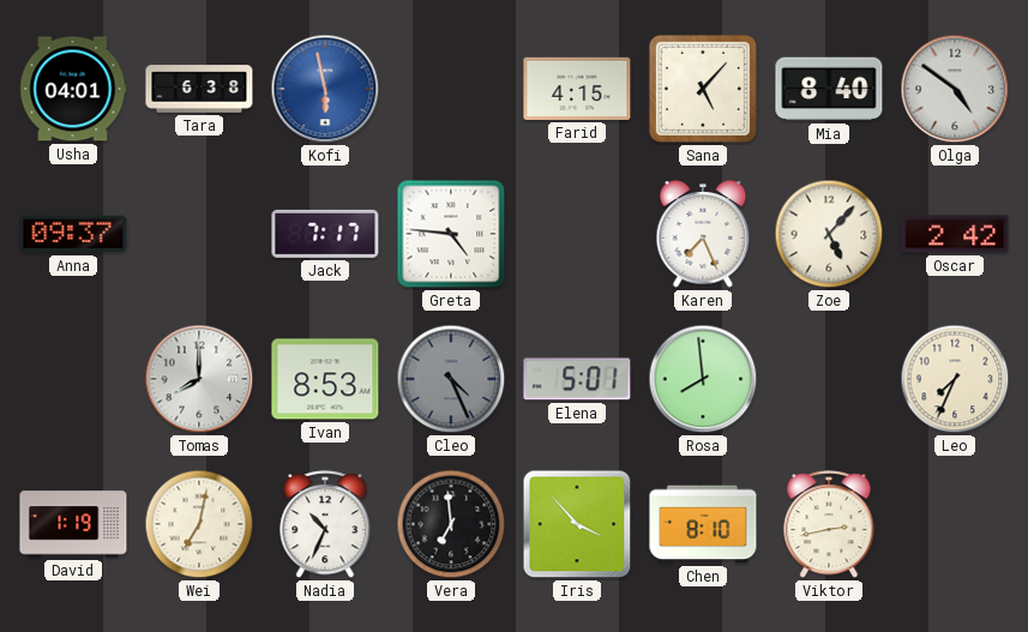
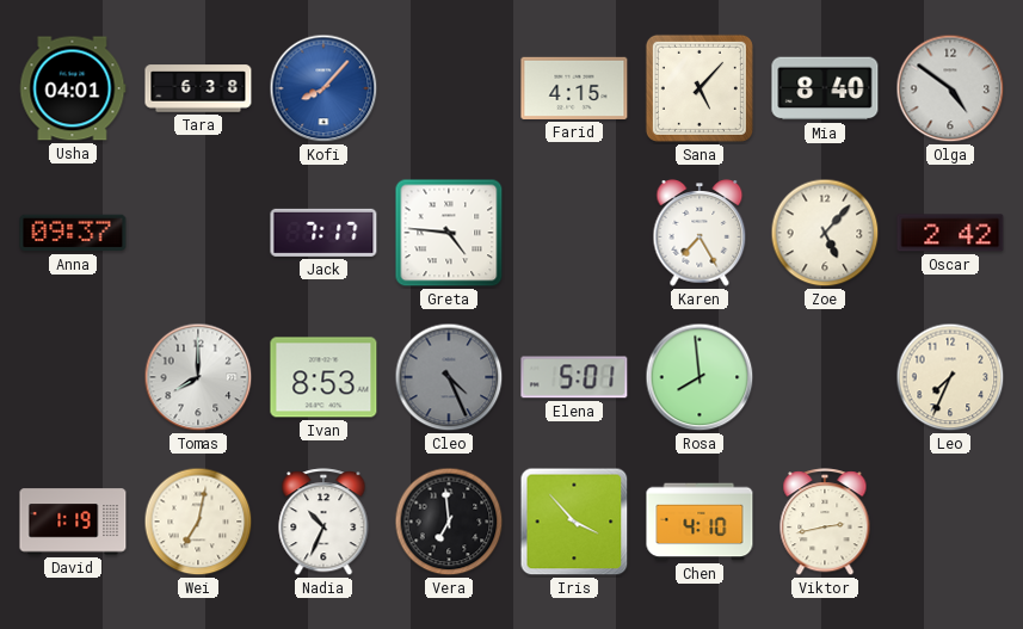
Kofi: 5:58 -> 8:07 (323, 88)
Karen: 7:26 -> 7:25 (700, 233)
Chen: 8:10 -> 4:10 (700, 522)
